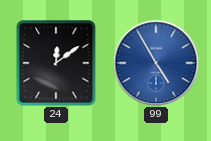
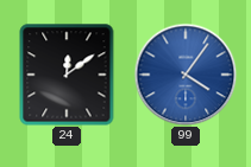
99: 4:55 -> 4:06 (186, 75)
